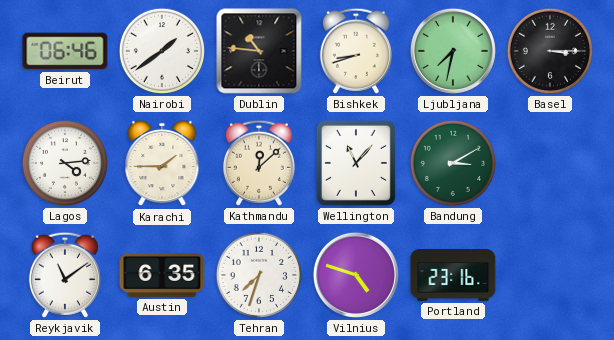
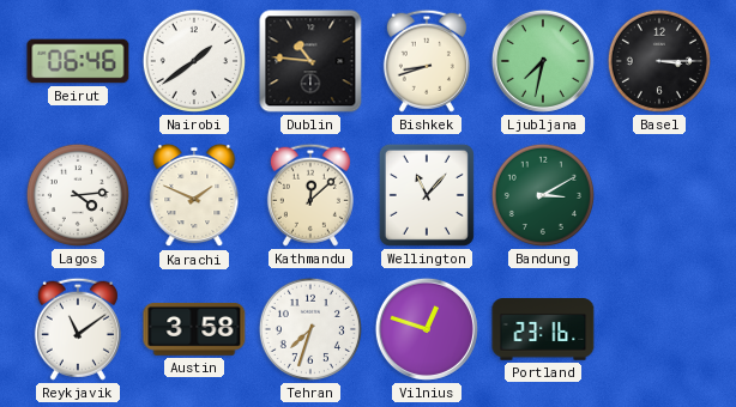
Karachi: 1:45 -> 1:49 (194, 196)
Austin: 6:35 -> 3:58 (194, 329)
Vilnius: 4:48 -> 12:48 (427, 329)
